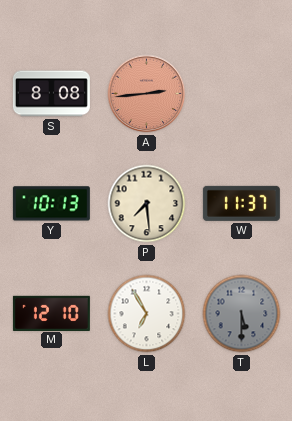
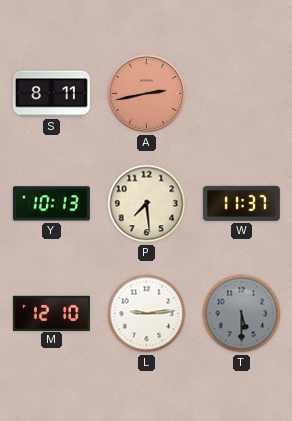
S: 8:08 -> 8:11 (51, 94)
A: 2:44 -> 2:43 (147, 94)
L: 6:55 -> 9:14 (147, 314)
